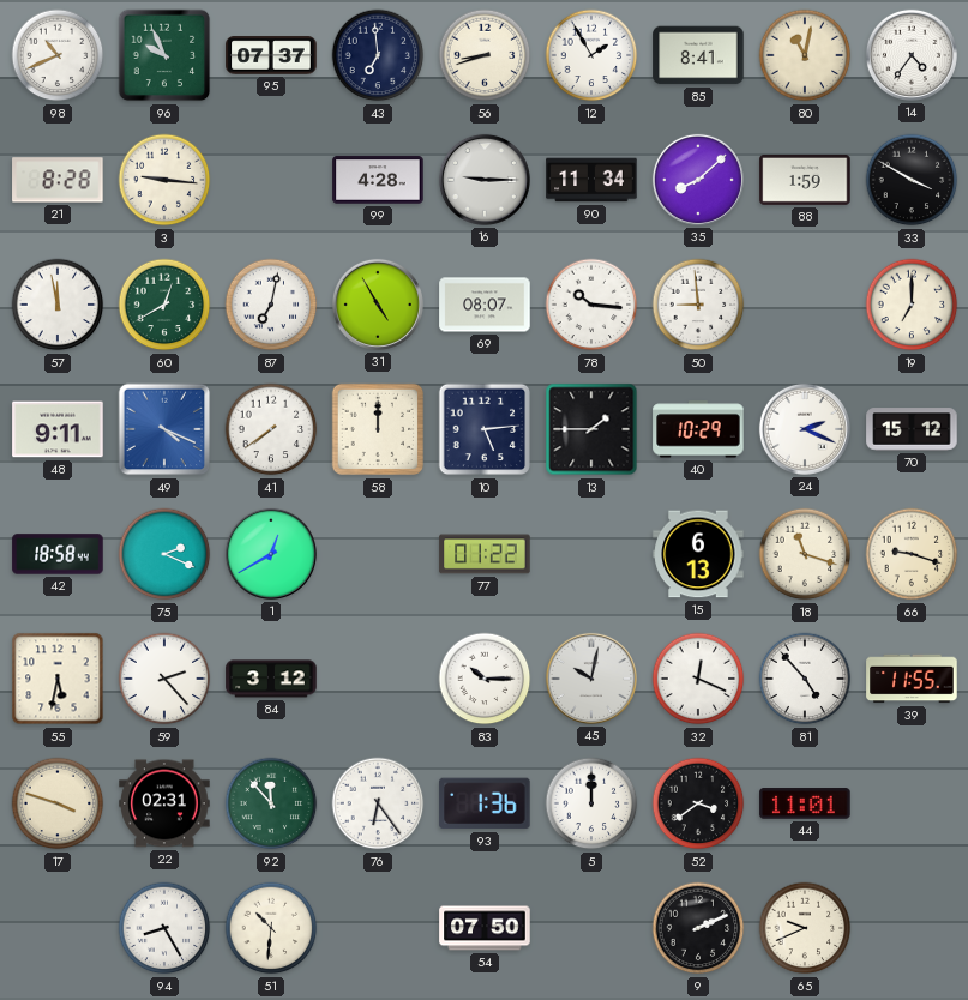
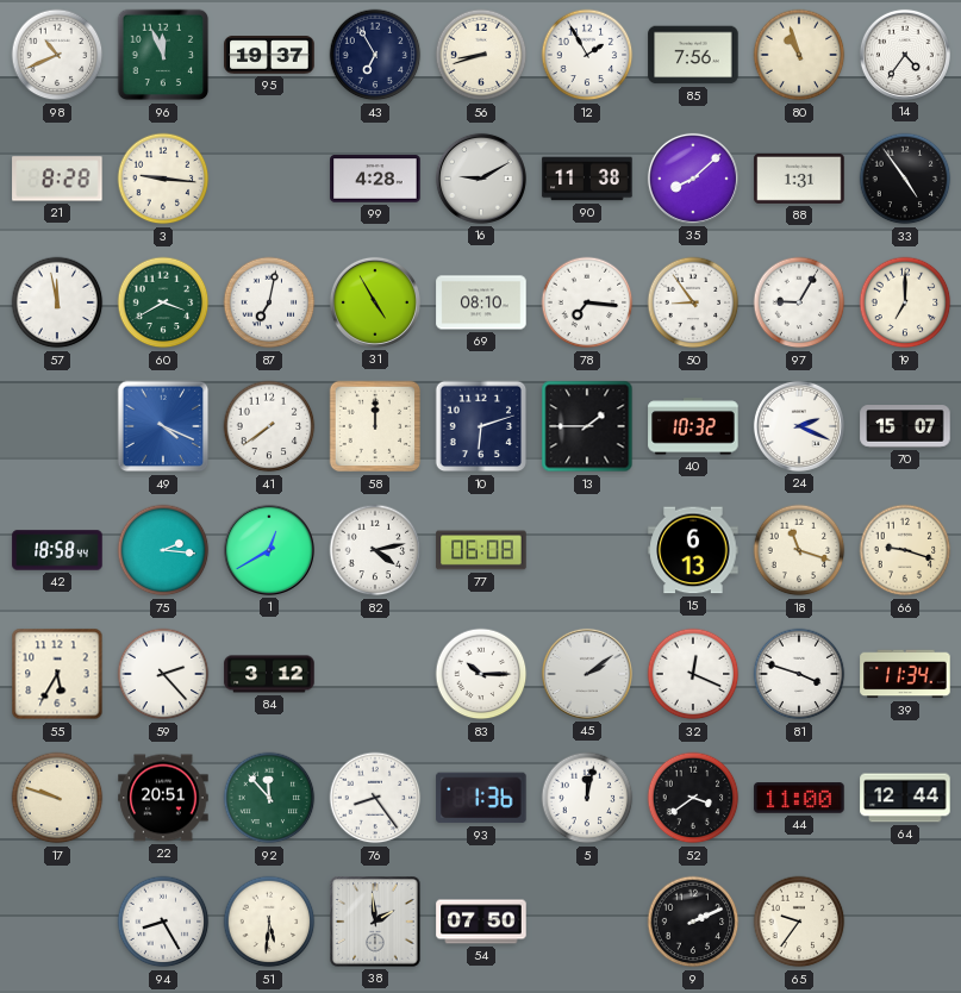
96: 9:56 -> 11:56 (163, 55)
95: 07:37 -> 19:37 (269, 55)
43: 6:59 -> 6:55 (375, 55)
85: 8:41 -> 7:56 (693, 55)
80: 11:02 -> 10:57 (799, 55)
16: 9:15 -> 9:10 (481, 179)
90: 11:34 -> 11:38 (587, 179)
88: 1:59 -> 1:31 (799, 179)
33: 3:50 -> 4:54 (905, 179)
60: 12:40 -> 3:40 (163, 302)
69: 08:07 -> 08:10 (481, 302)
78: 10:16 -> 7:16 (587, 302)
50: 8:59 -> 8:54 (693, 302)
97: none -> 9:05 (799, 302)
48: 9:11 -> none (58, 429)
10: 5:14 -> 6:12 (481, 426)
40: 10:29 -> 10:32 (693, 426)
70: 15:12 -> 15:07 (905, 426)
75: 2:19 -> 2:16 (163, 550)
82: none -> 4:13 (375, 550)
77: 01:22 -> 06:08 (481, 550)
55: 5:32 -> 5:35 (57, 674)
45: 10:02 -> 2:09 (587, 674)
81: 4:53 -> 3:48 (799, 674)
39: 11:55 -> 11:34 (905, 674)
17: 3:48 -> 9:48 (57, 798)
22: 02:31 -> 20:51 (163, 798)
76: 6:24 -> 8:24 (375, 798)
5: 12:00 -> 12:02 (587, 798)
44: 11:01 -> 11:00 (799, 798)
64: none -> 12:44 (905, 798)
51: 10:31 -> 5:31 (269, 922)
38: none -> 1:59 (375, 922)
65: 9:41 -> 9:36 (799, 922)
